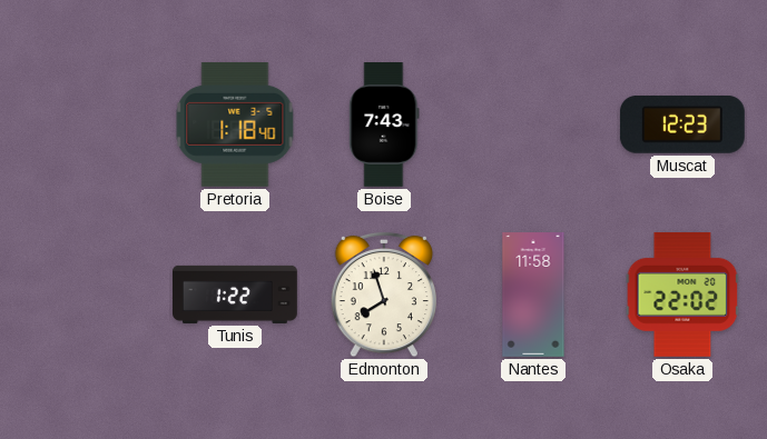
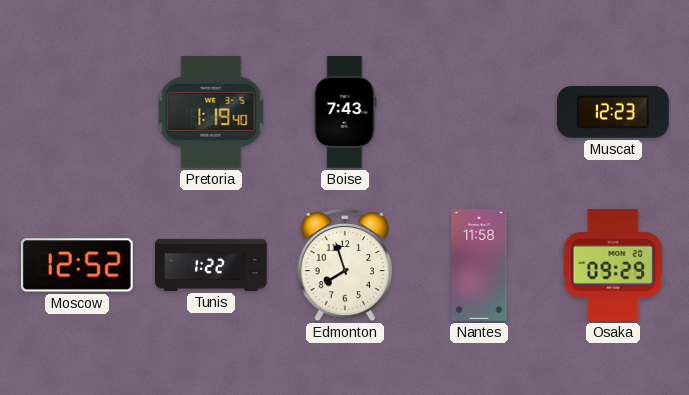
Pretoria: 1:18 -> 1:19 (211, 112)
Moscow: none -> 12:52 (77, 265)
Osaka: 22:02 -> 09:29 (613, 265)
